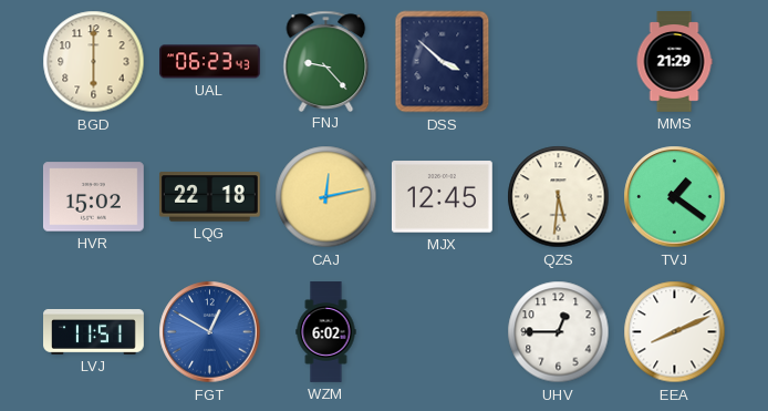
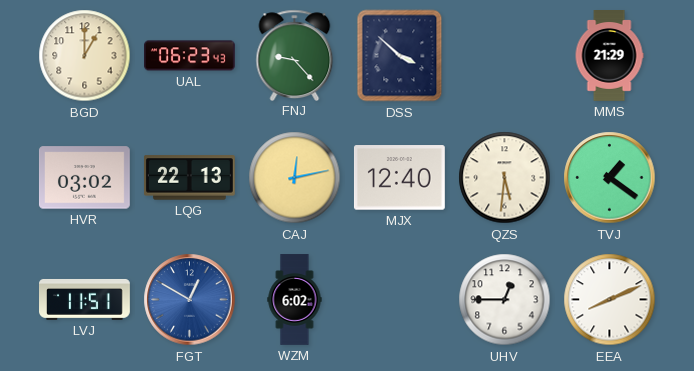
BGD: 6:00 -> 1:00 (85, 56)
HVR: 15:02 -> 03:02 (84, 178)
LQG: 22:18 -> 22:13 (189, 178)
MJX: 12:45 -> 12:40 (399, 178)
